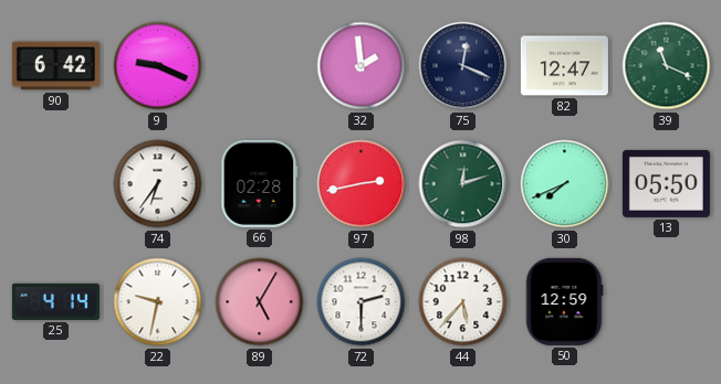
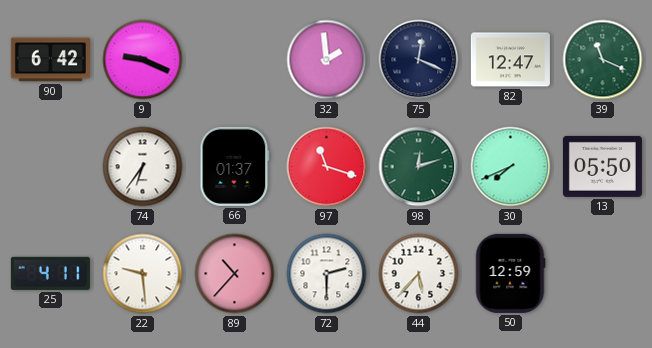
66: 02:28 -> 01:37 (235, 166)
97: 2:43 -> 11:18 (327, 167)
25: 4:14 -> 4:11 (50, 273)
22: 9:32 -> 9:29 (143, 274)
89: 5:05 -> 10:37 (235, 274)
